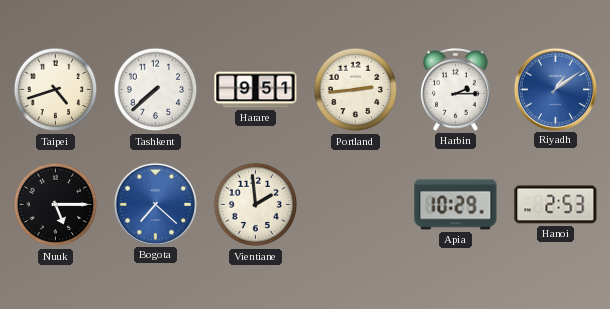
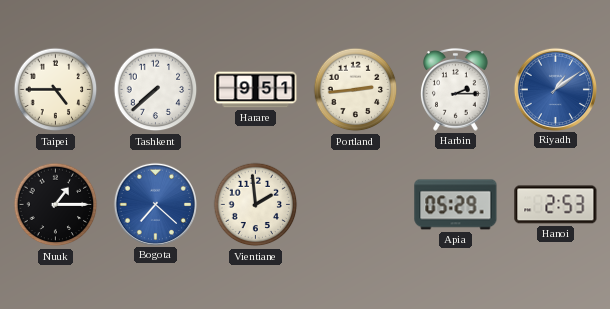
Taipei: 4:42 -> 4:45 (56, 90)
Nuuk: 5:15 -> 1:15 (56, 205)
Apia: 10:29 -> 05:29 (456, 205)
